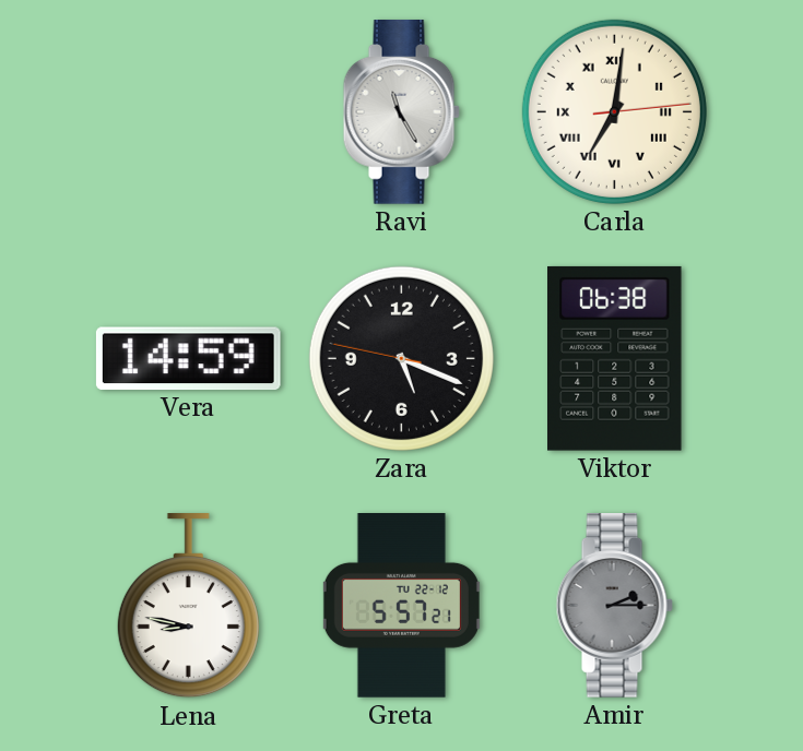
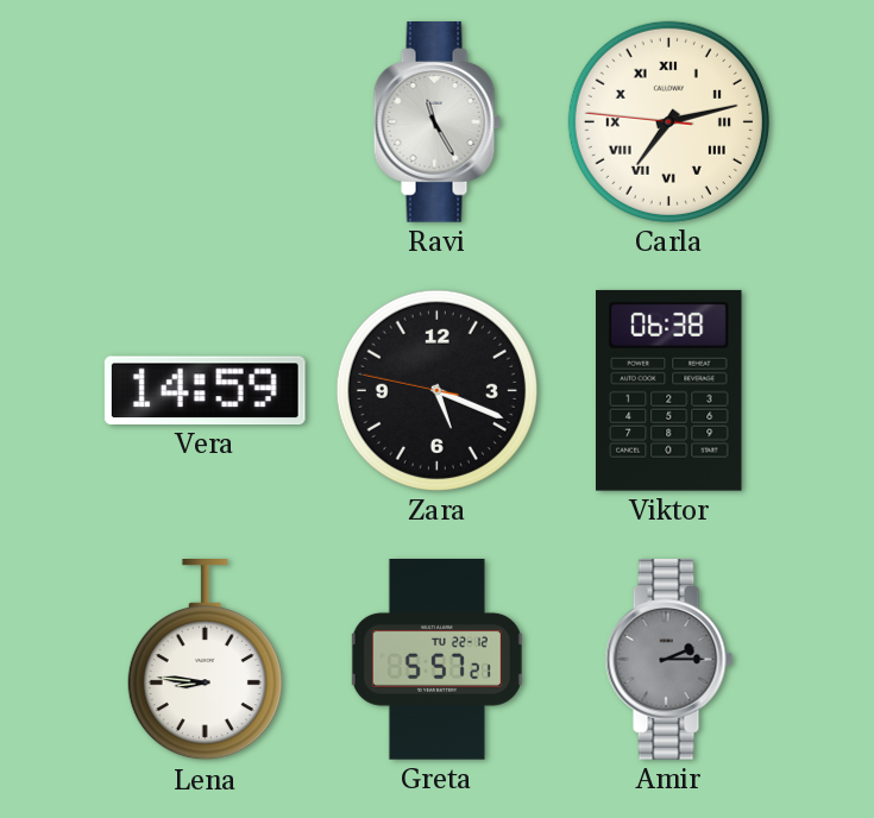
Carla: 7:01 -> 7:12 (668, 121)
Lena: 8:47 -> 8:46 (205, 661)
